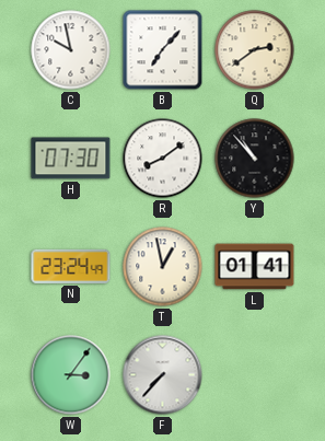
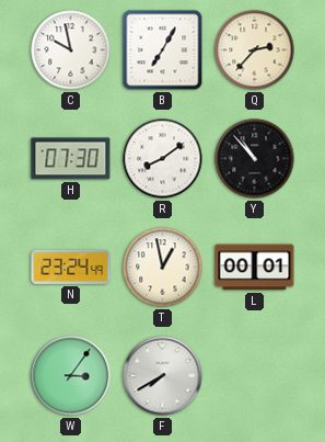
B: 7:07 -> 7:05 (163, 50)
Q: 2:39 -> 2:37 (255, 50)
L: 01:41 -> 00:01 (255, 268)
F: 7:37 -> 7:40 (163, 376)
